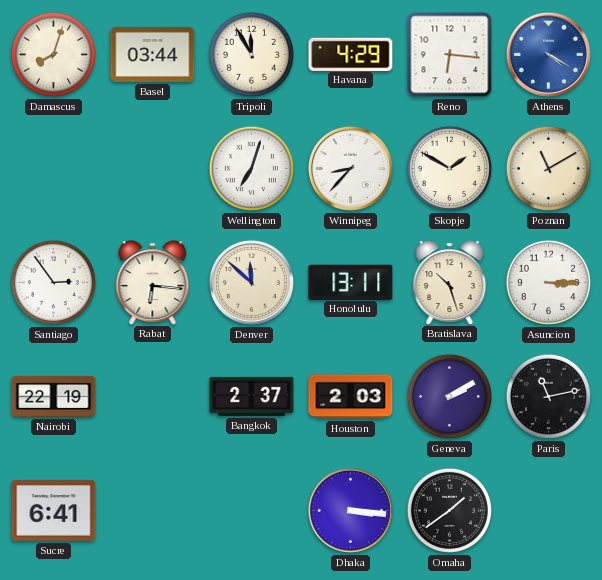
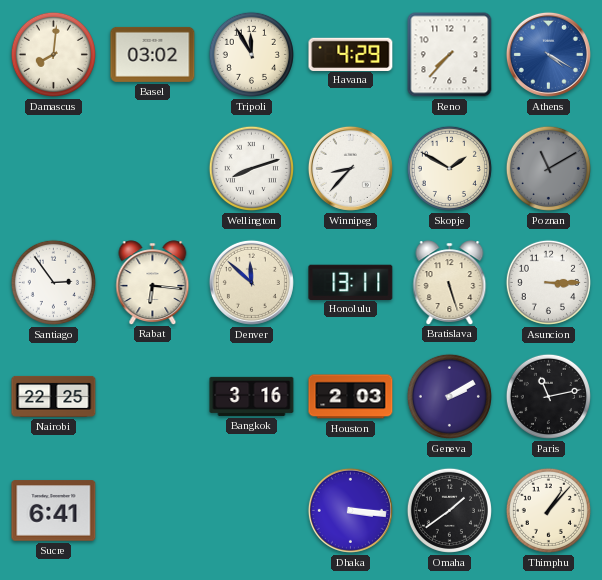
Damascus: 8:03 -> 8:01 (53, 54)
Basel: 03:44 -> 03:02 (153, 54)
Reno: 6:16 -> 7:37 (450, 55)
Wellington: 7:03 -> 8:12 (251, 168)
Poznan dial: cream -> grey (548, 168)
Bratislava: 10:27 -> 5:27 (450, 282)
Nairobi: 22:19 -> 22:25 (54, 396)
Bangkok: 2:37 -> 3:16 (252, 396)
Thimphu: none -> 1:07 (548, 510)
